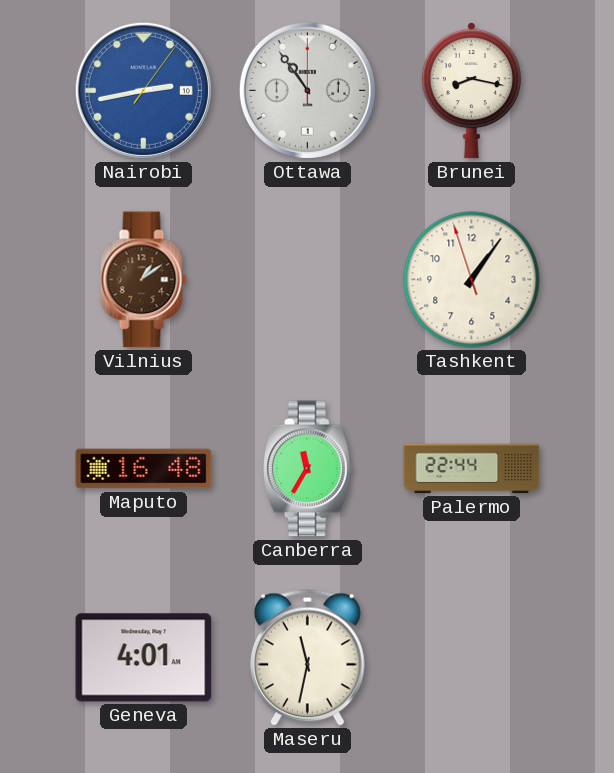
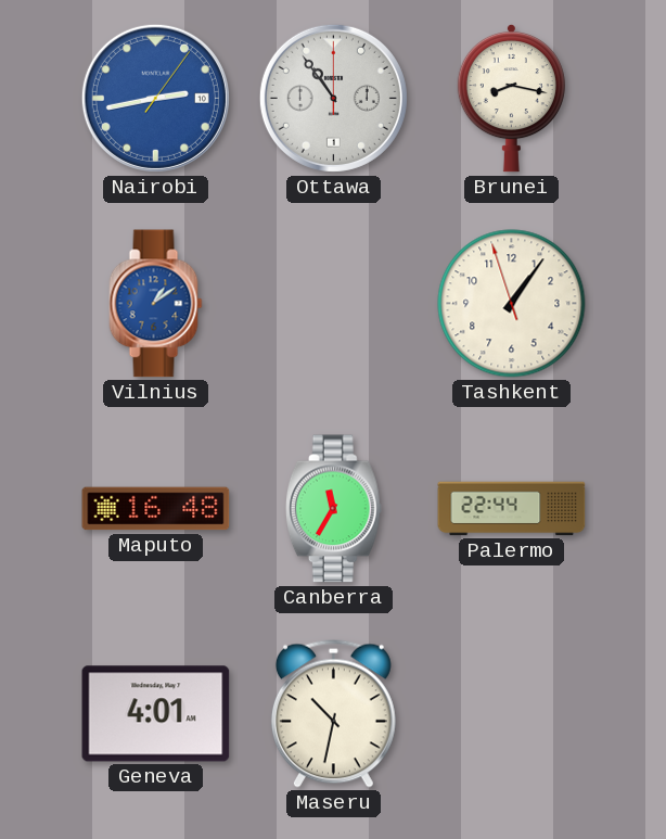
Vilnius dial: brown -> blue (156, 304)
Maseru: 11:32 -> 10:32 (333, 713)
